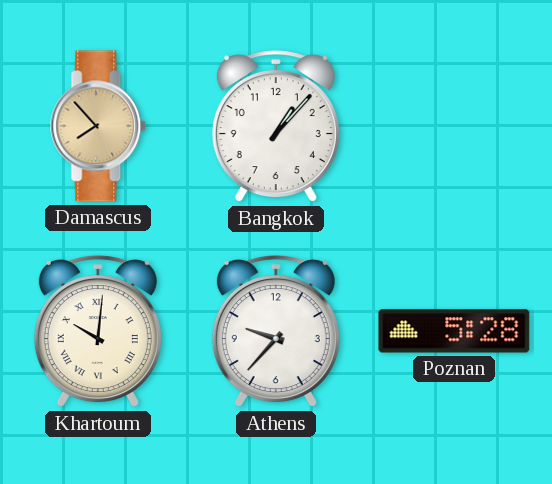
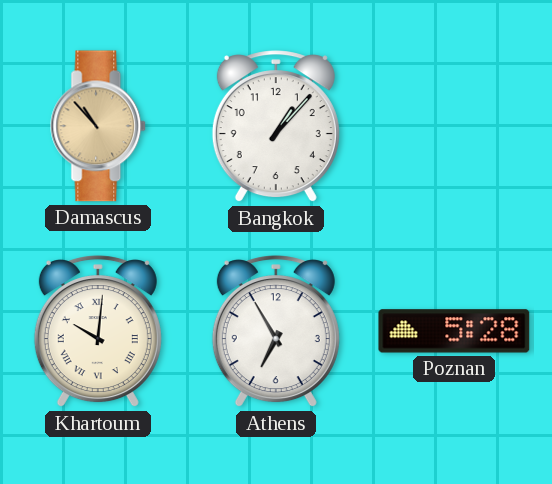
Damascus: 7:53 -> 10:53 (99, 126)
Athens: 9:37 -> 6:55 (276, 332)
